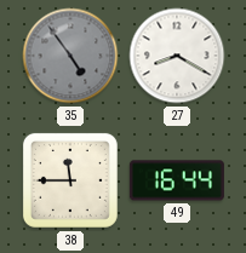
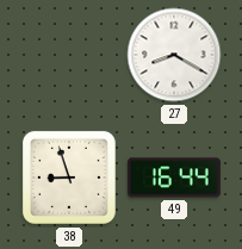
35: 4:54 -> none (70, 56)
38: 11:45 -> 8:57 (69, 178)
